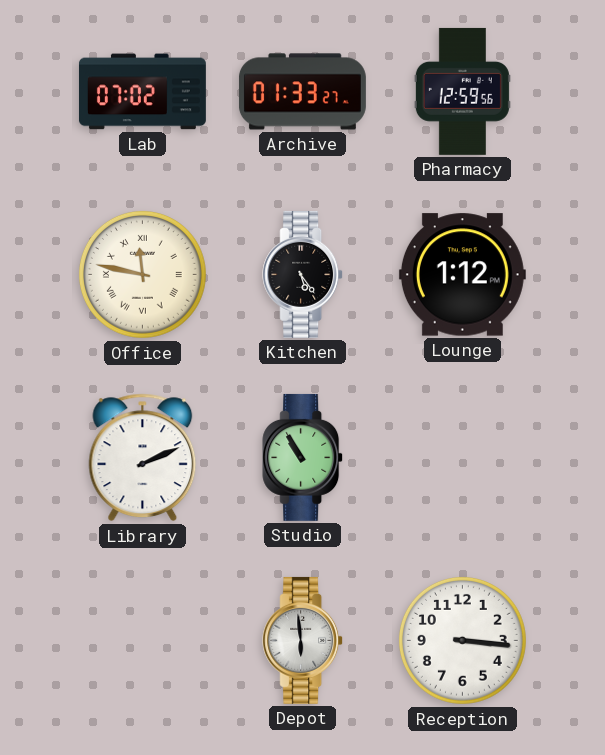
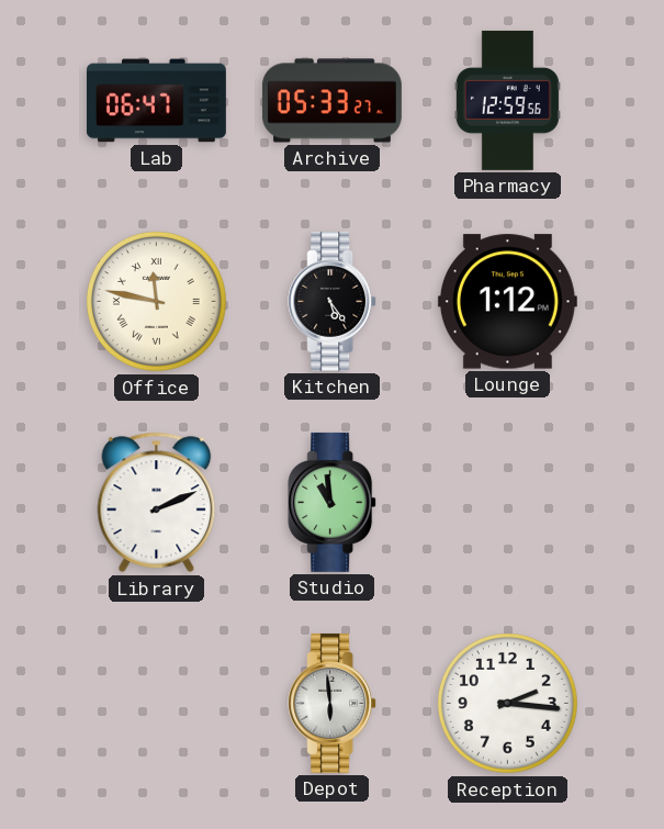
Lab: 07:02 -> 06:47 (156, 101)
Archive: 01:33 -> 05:33 (331, 101)
Studio: 10:55 -> 10:59 (333, 502)
Reception: 3:16 -> 2:16 (507, 703)
